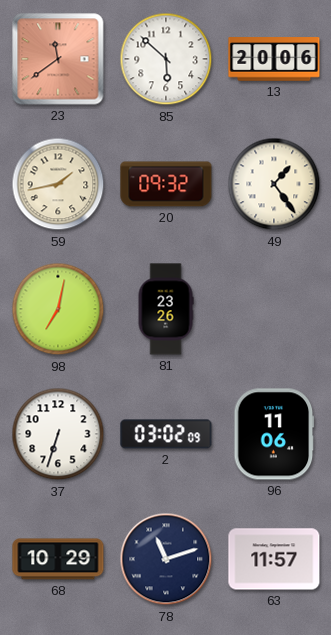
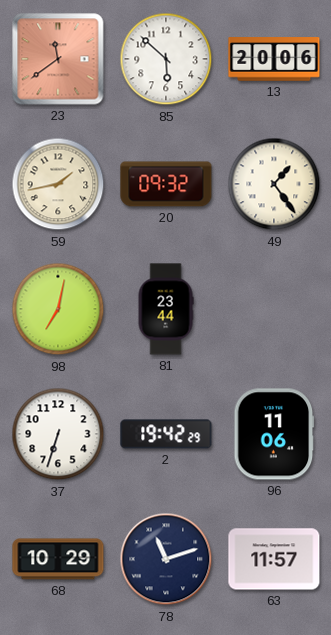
81: 23:26 -> 23:44 (166, 309)
2: 03:02 -> 19:42 (166, 434)
